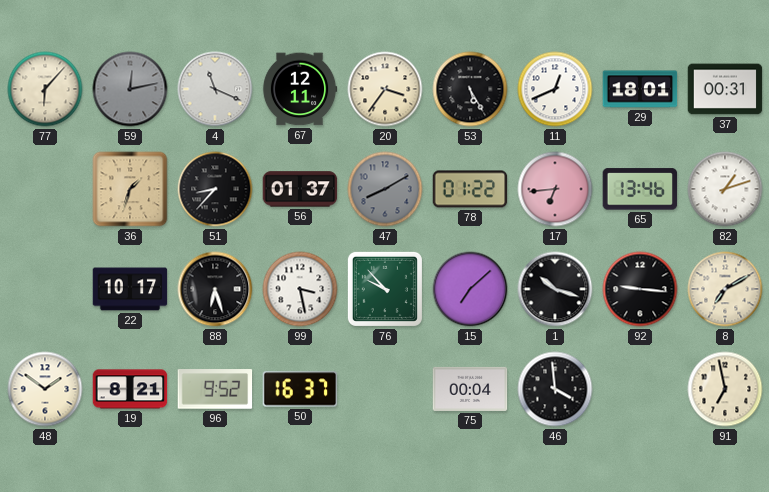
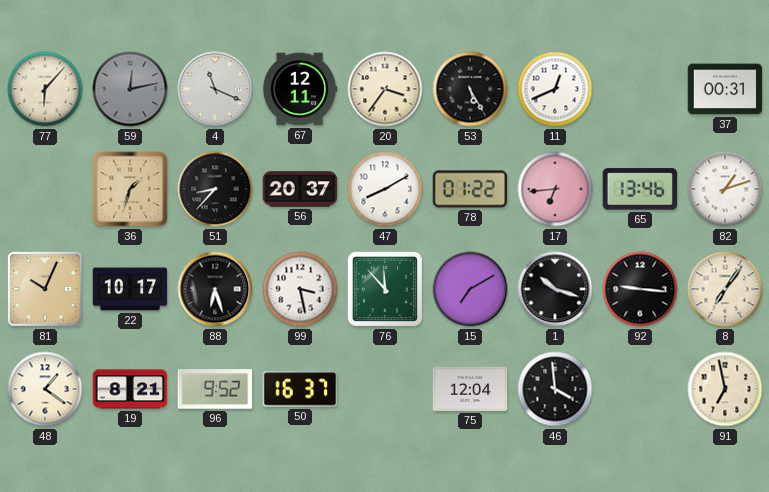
29: 18:01 -> none (640, 89)
56: 01:37 -> 20:37 (300, 189)
47 dial: grey -> white (385, 189)
81: none -> 10:04 (45, 289)
76: 9:53 -> 11:53 (385, 289)
15: 7:08 -> 7:10 (470, 289)
8: 7:10 -> 7:06 (725, 289)
48: 1:51 -> 1:21 (45, 389)
75: 00:04 -> 12:04 (470, 389)
